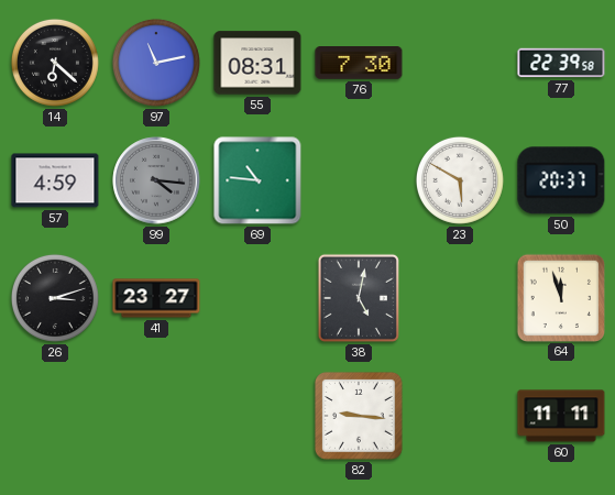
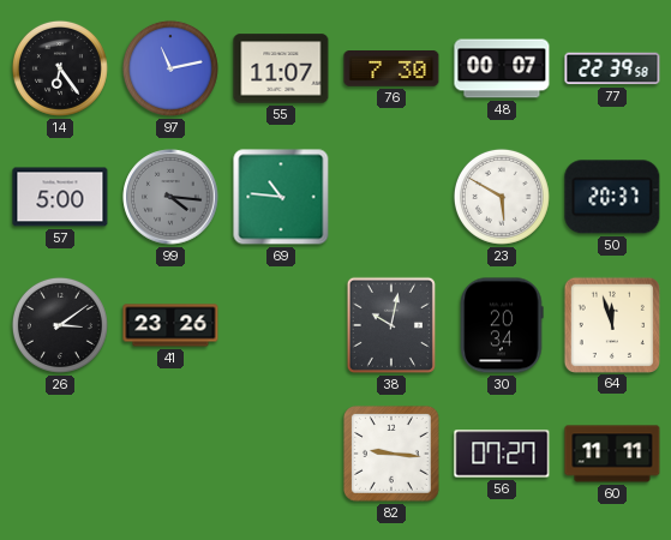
14: 6:22 -> 6:24 (60, 68)
55: 08:31 -> 11:07 (281, 68)
48: none -> 00:07 (502, 68)
57: 4:59 -> 5:00 (60, 197)
26: 3:12 -> 3:09 (60, 325)
41: 23:27 -> 23:26 (170, 325)
38: 5:02 -> 10:02 (391, 325)
30: none -> 20:34 (502, 325)
56: none -> 07:27 (502, 454)
